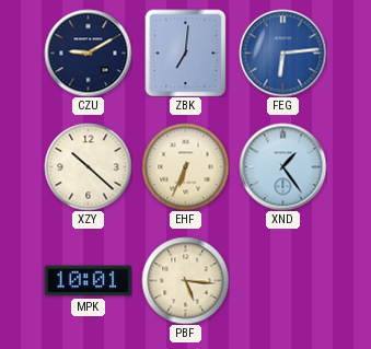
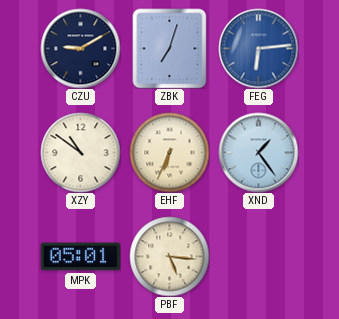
ZBK: 7:01 -> 7:03 (170, 48)
XZY: 10:22 -> 10:51 (80, 152)
MPK: 10:01 -> 05:01 (80, 257)
